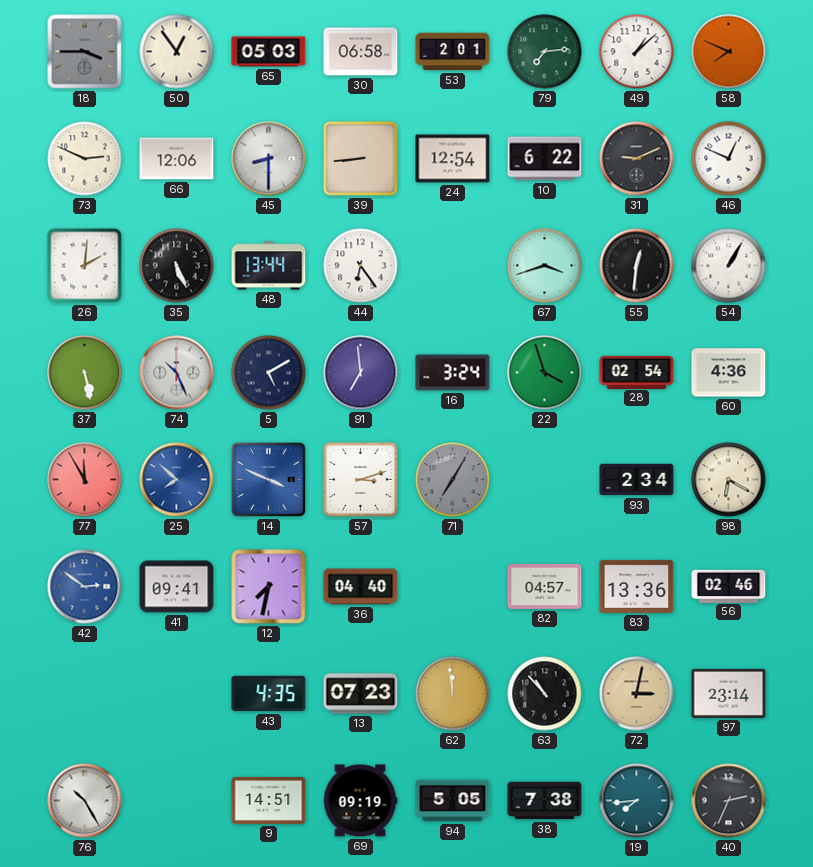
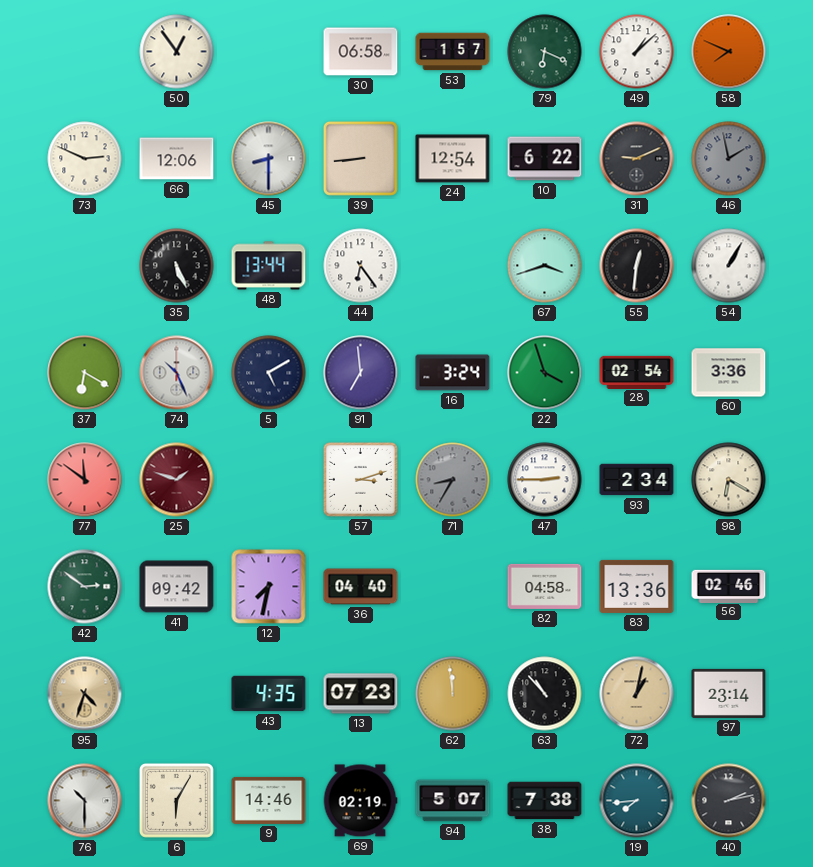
18: 3:45 -> none (85, 52)
65: 05:03 -> none (269, 52)
53: 2:01 -> 1:57 (453, 52)
79: 7:14 -> 6:19 (545, 52)
46: 12:49 -> 1:58 (729, 159)
46 dial: white -> grey (729, 159)
26: 2:01 -> none (85, 266)
37: 5:28 -> 6:20 (85, 373)
60: 4:36 -> 3:36 (729, 373)
77: 11:55 -> 11:51 (85, 480)
25: 7:52 -> 1:48 (177, 480)
25 dial: blue -> burgundy (177, 480)
14: 3:49 -> none (268, 479)
71: 7:05 -> 8:35 (453, 480)
47: none -> 2:45 (545, 480)
42 dial: blue -> green (85, 587)
41: 09:41 -> 09:42 (177, 587)
82: 04:57 -> 04:58 (545, 586)
95: none -> 4:33 (85, 694)
72: 3:02 -> 1:02 (637, 694)
76: 10:25 -> 10:30 (85, 801)
6: none -> 6:05 (176, 800)
9: 14:51 -> 14:46 (269, 800)
69: 09:19 -> 02:19 (360, 801)
94: 5:05 -> 5:07 (453, 801)
40: 2:34 -> 2:13 (729, 801)
